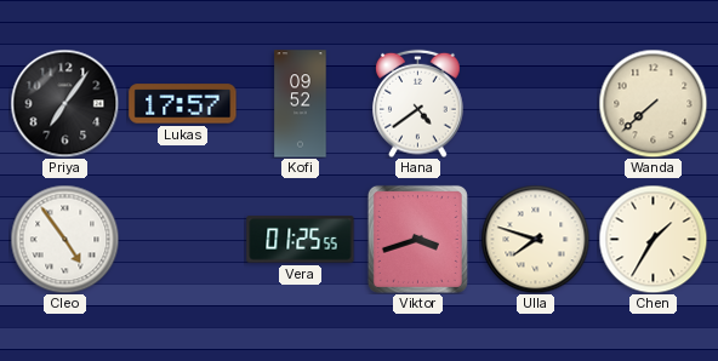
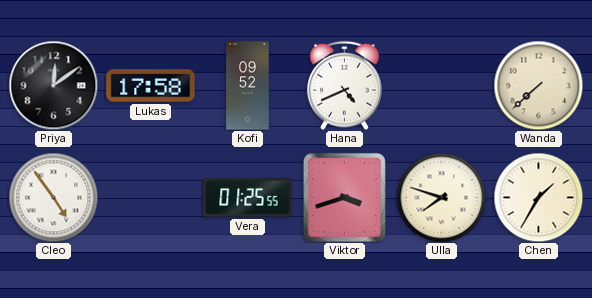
Priya: 7:06 -> 12:09 (53, 85)
Lukas: 17:57 -> 17:58 (151, 86)
Hana: 4:39 -> 4:41 (345, 85)
